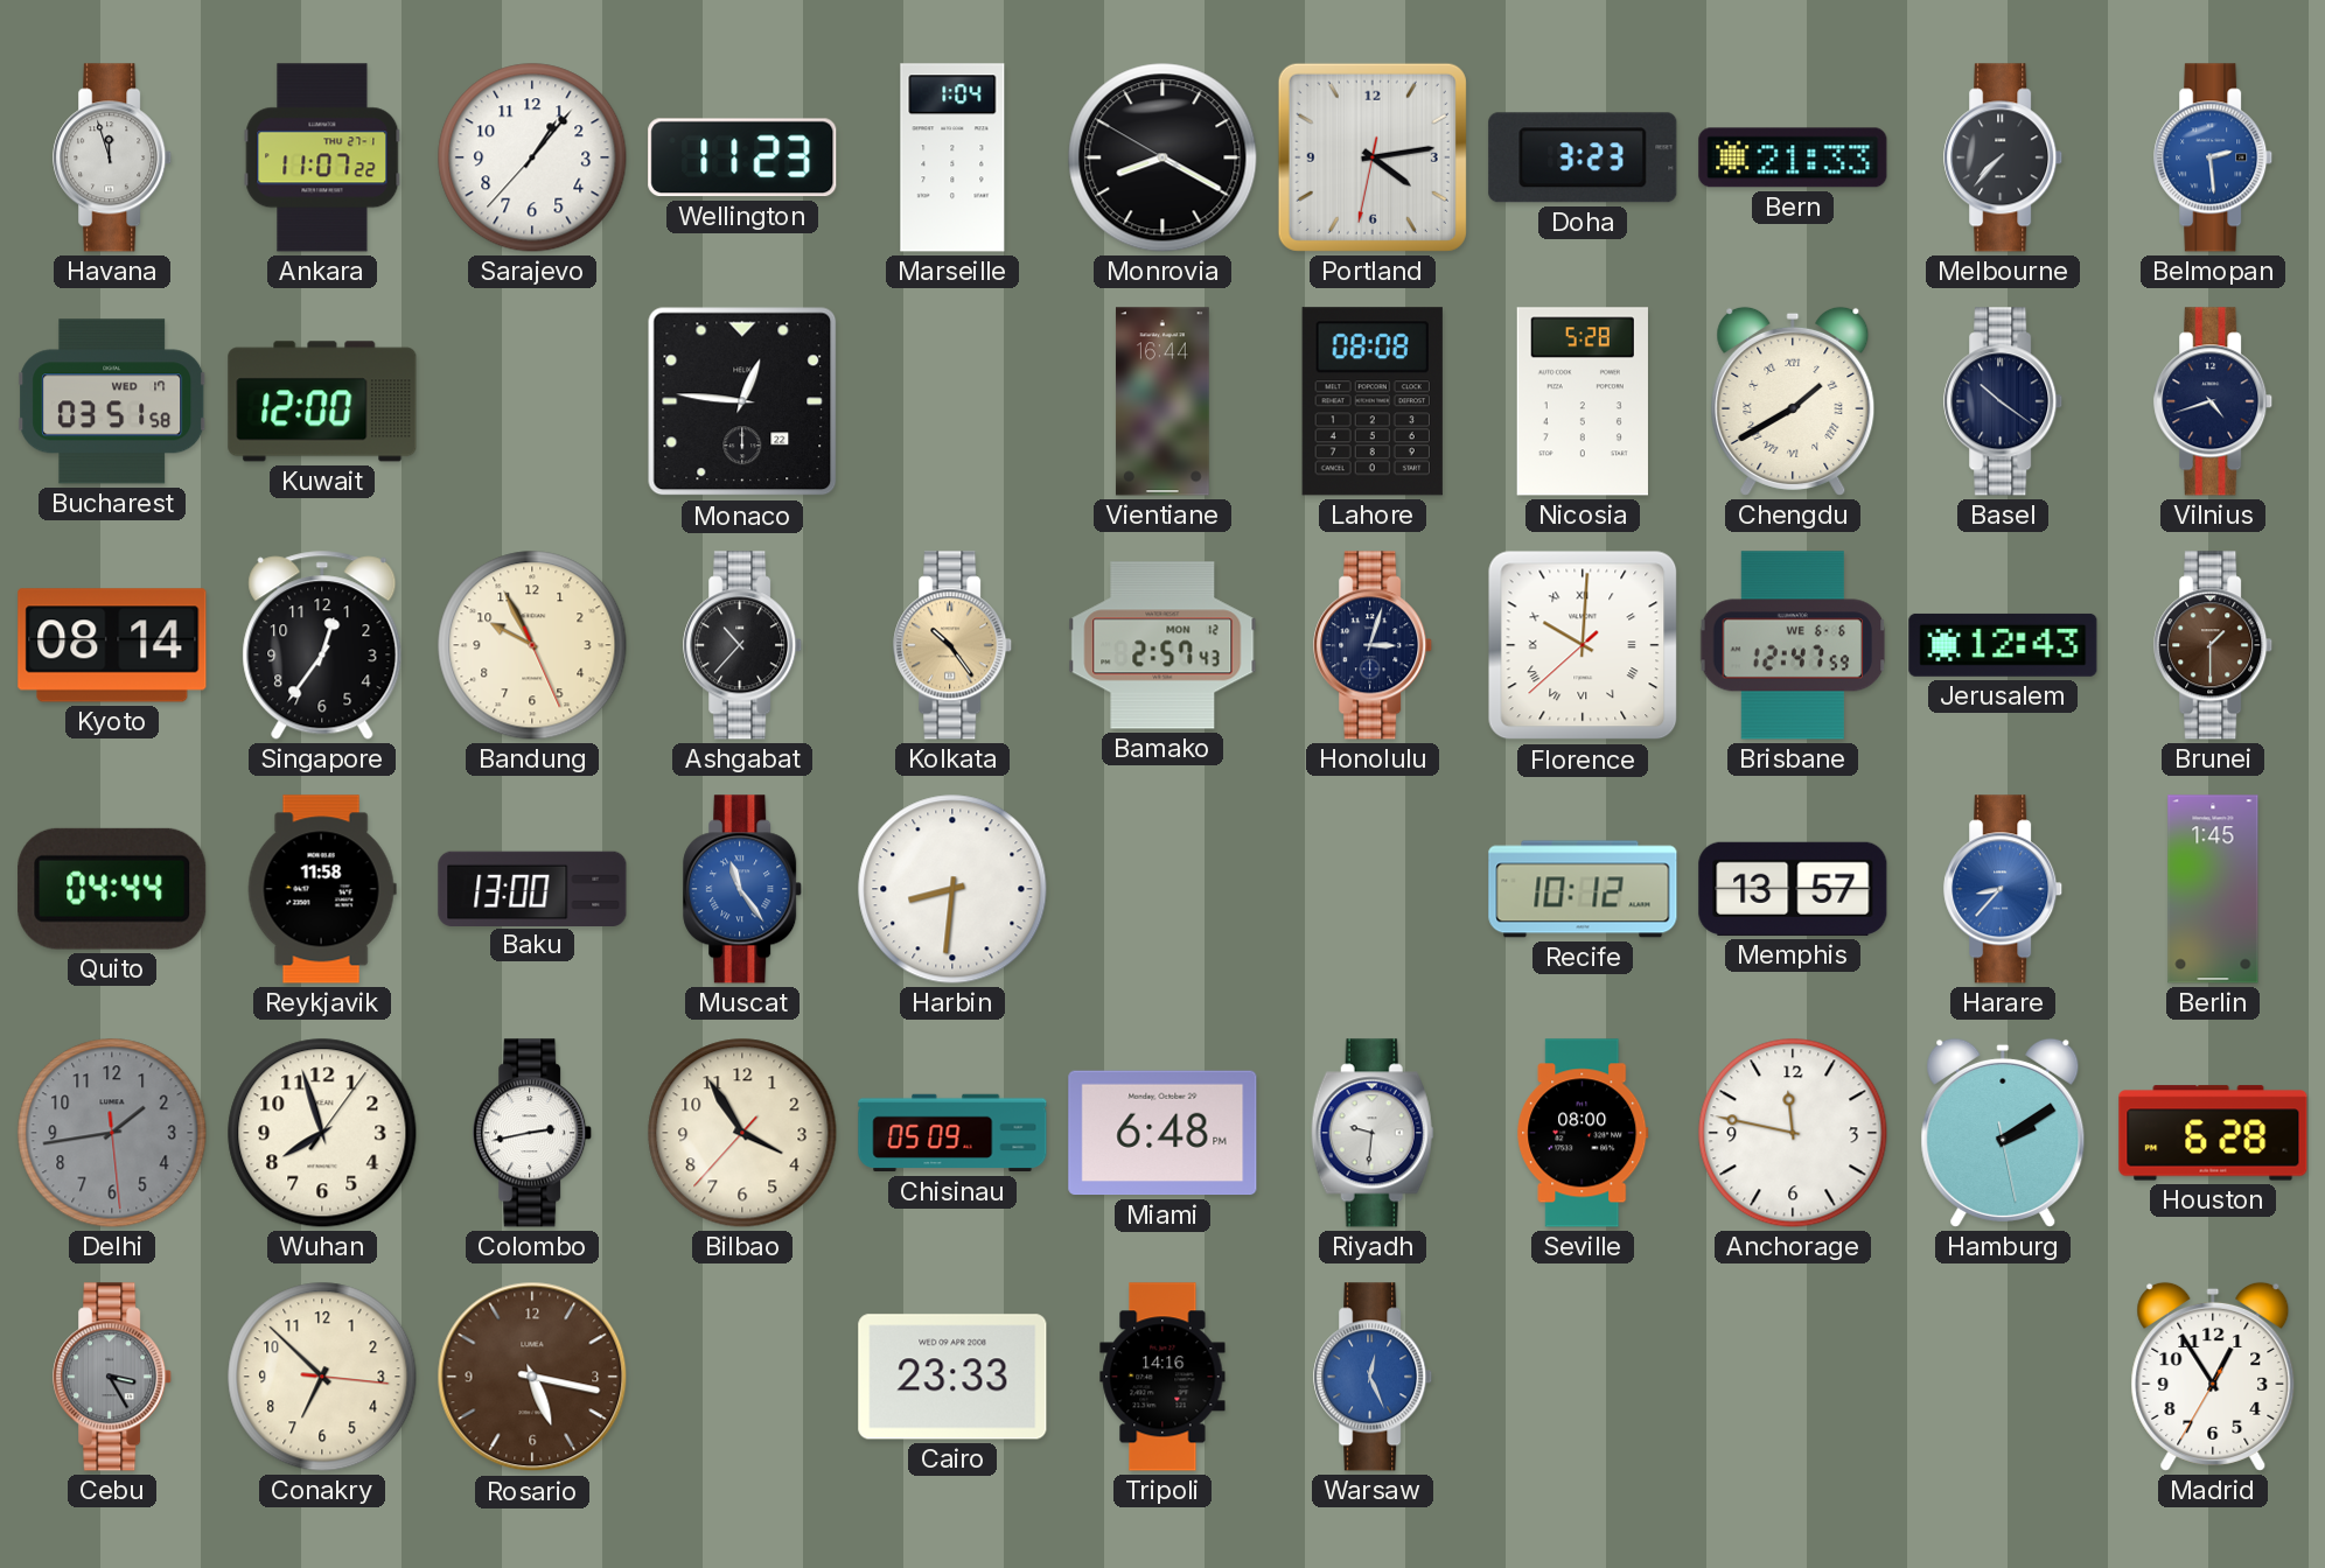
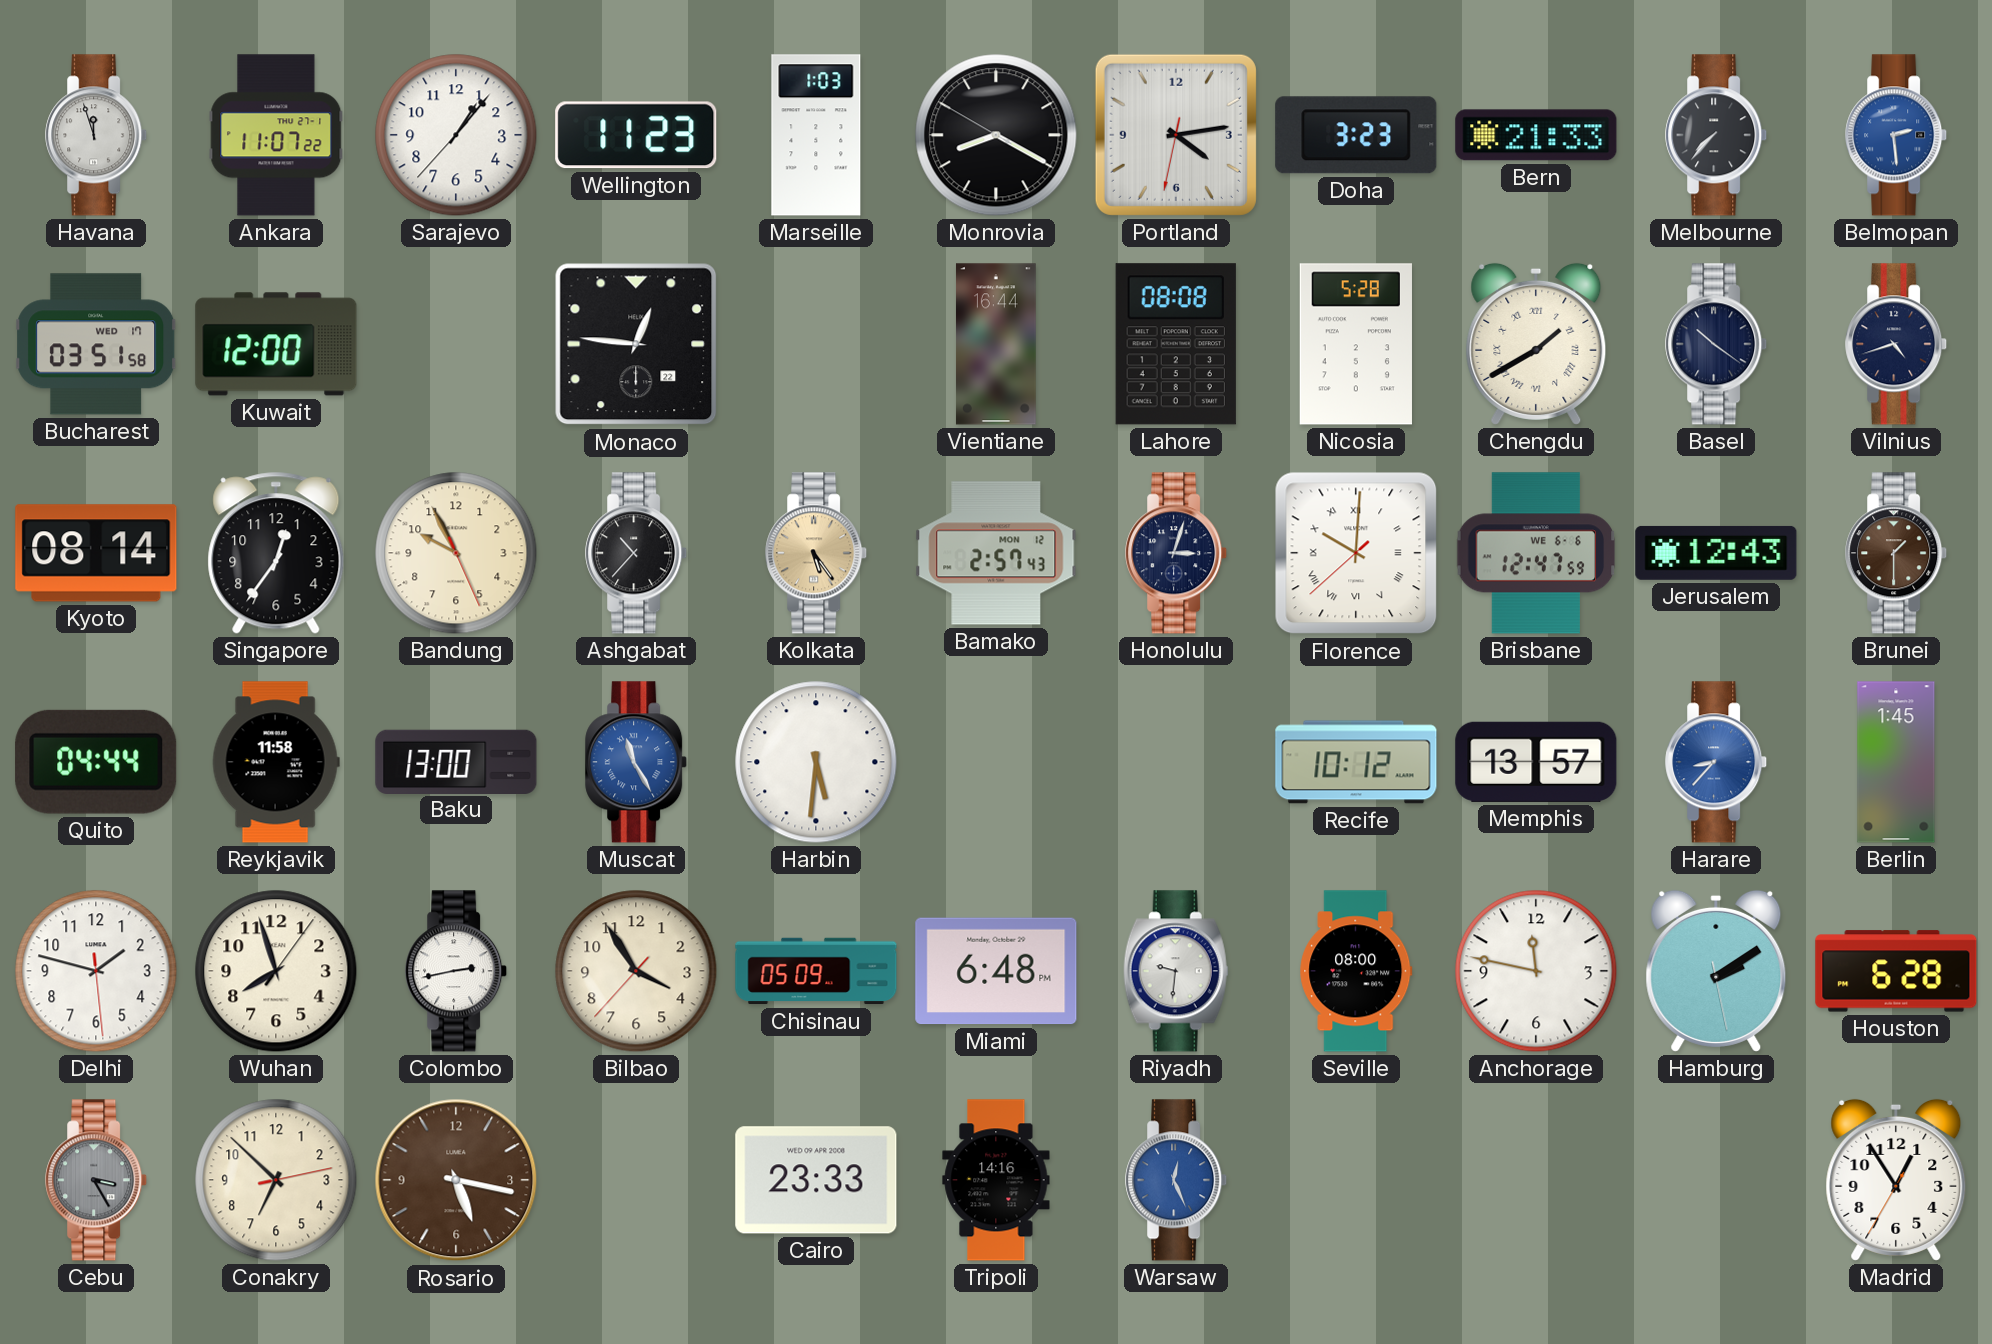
Marseille: 1:04 -> 1:03 (816, 135)
Kolkata: 10:24 -> 5:24 (817, 553)
Muscat: 11:24 -> 11:25 (637, 762)
Harbin: 8:31 -> 5:31 (816, 762)
Delhi: 1:43 -> 1:47 (96, 971)
Delhi dial: grey -> white (96, 971)
Conakry: 6:52:16 -> 6:52:13 (276, 1180)
